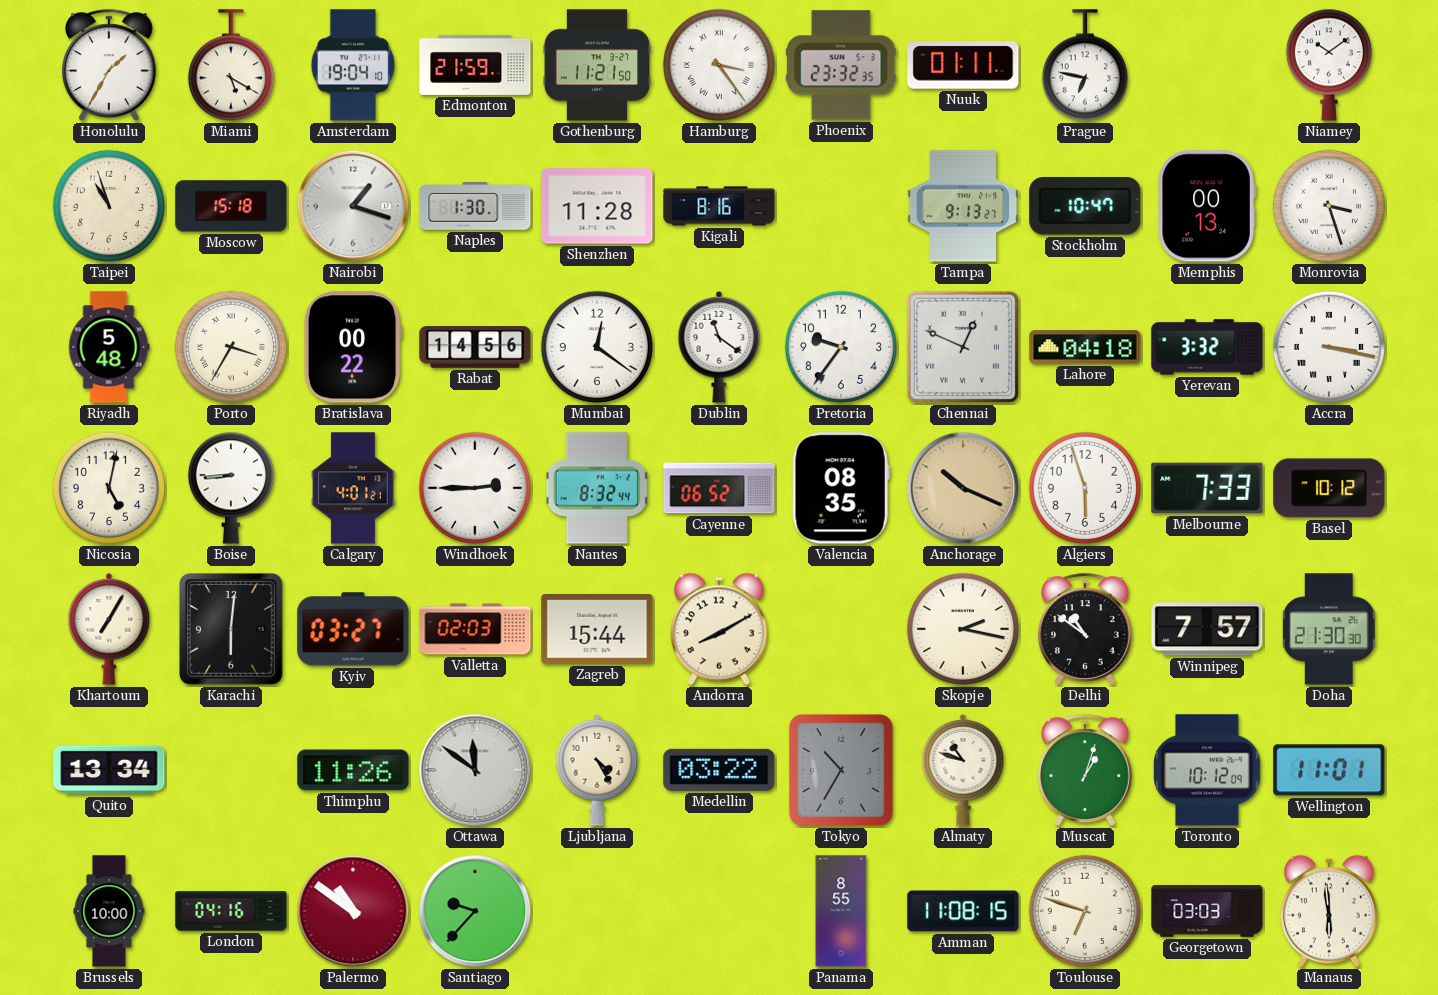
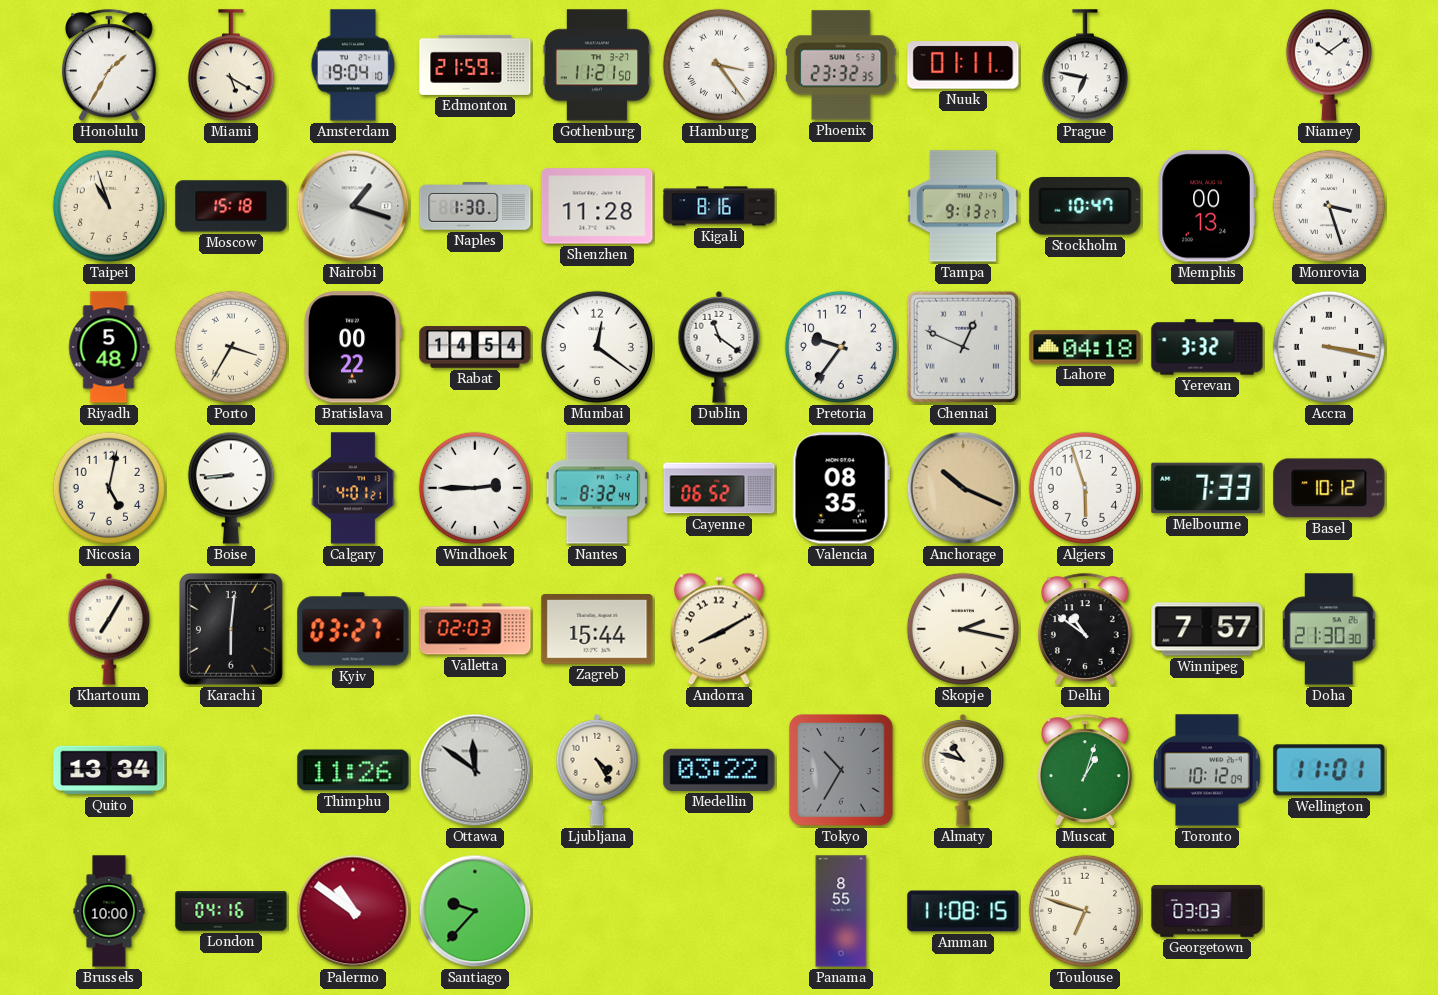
Rabat: 14:56 -> 14:54 (475, 347)
Manaus: 5:59 -> none (1329, 911)
